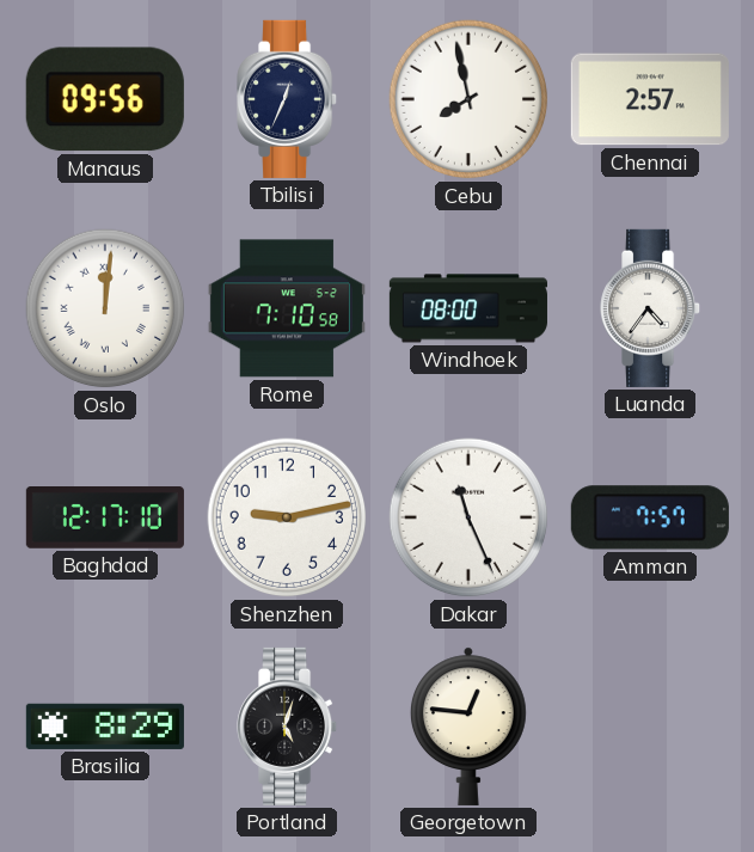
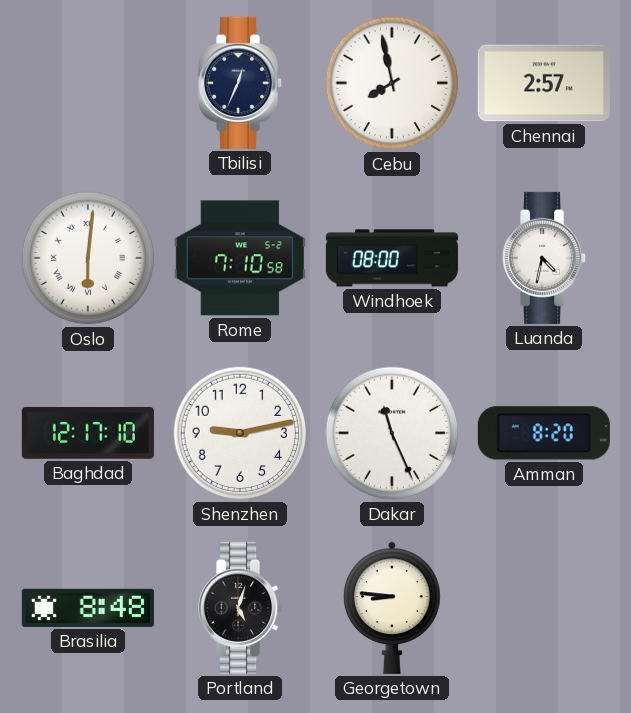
Manaus: 09:56 -> none (105, 99)
Oslo: 12:01 -> 6:01 (88, 258)
Luanda: 4:36 -> 4:32 (545, 258)
Amman: 7:57 -> 8:20 (544, 433)
Brasilia: 8:29 -> 8:48 (88, 608)
Georgetown: 12:46 -> 8:46 (392, 608)
